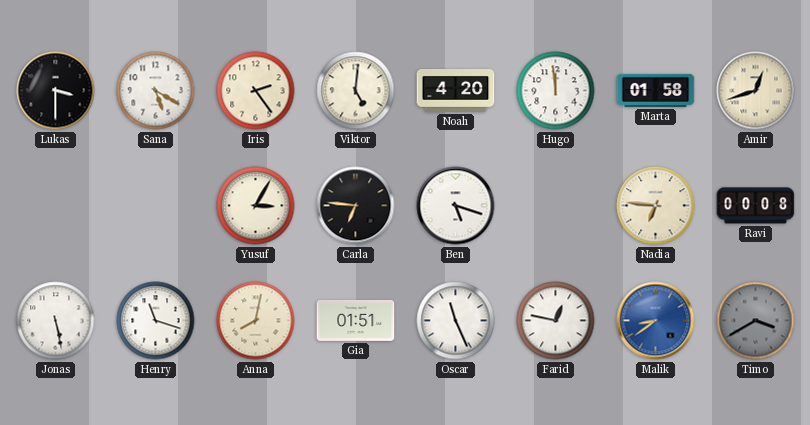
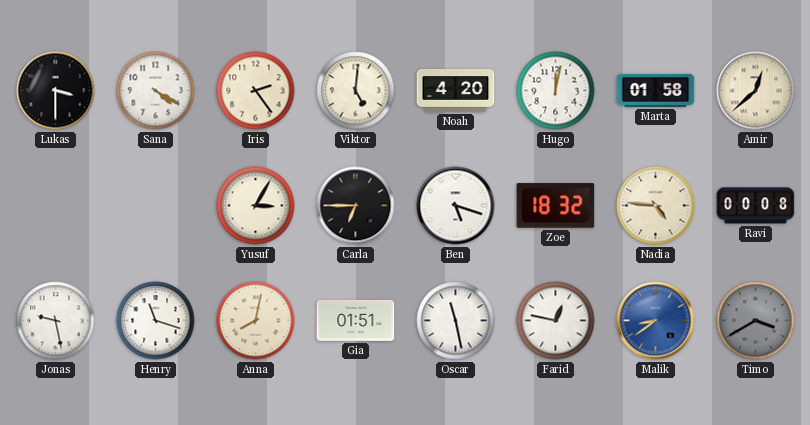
Sana: 5:20 -> 4:20 (156, 91)
Hugo: 11:59 -> 12:02 (556, 91)
Amir: 12:42 -> 12:38 (756, 91)
Carla: 6:46 -> 6:45 (356, 206)
Zoe: none -> 18:32 (556, 206)
Nadia: 6:46 -> 4:46 (656, 206)
Jonas: 5:28 -> 9:28 (56, 321)
Oscar: 11:26 -> 11:28 (456, 321)
